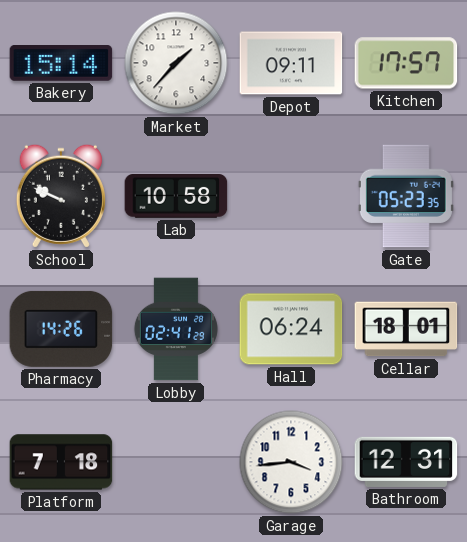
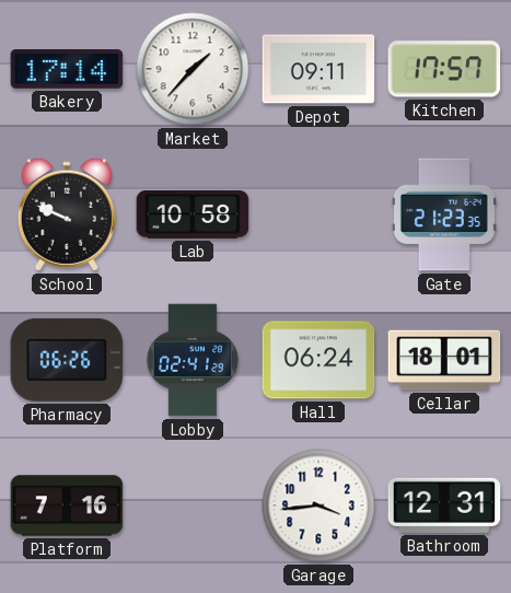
Bakery: 15:14 -> 17:14 (67, 70)
Gate: 05:23 -> 21:23 (444, 214)
Pharmacy: 14:26 -> 06:26 (67, 360)
Platform: 7:18 -> 7:16 (67, 505)
